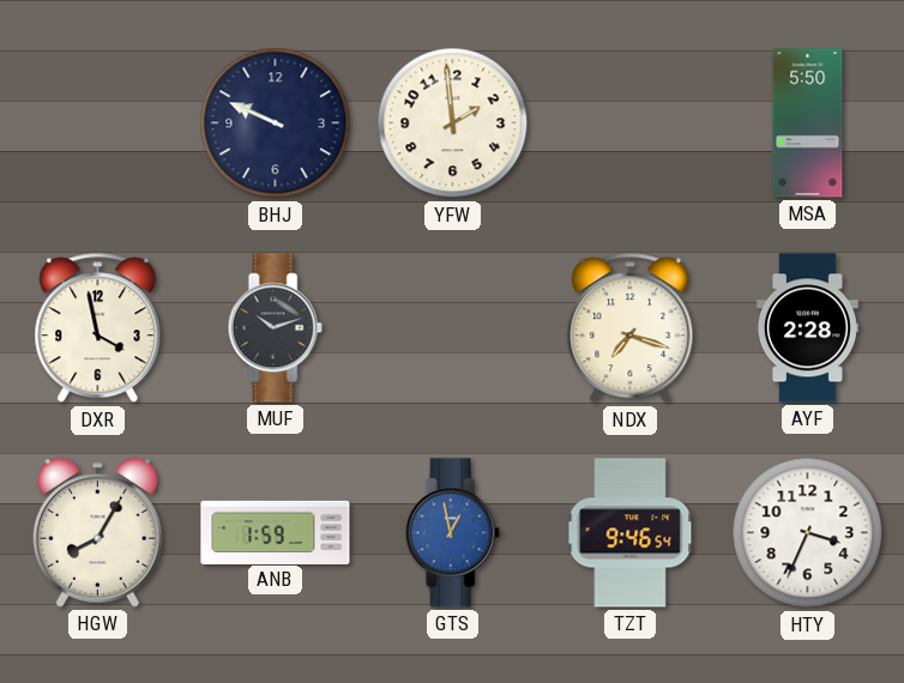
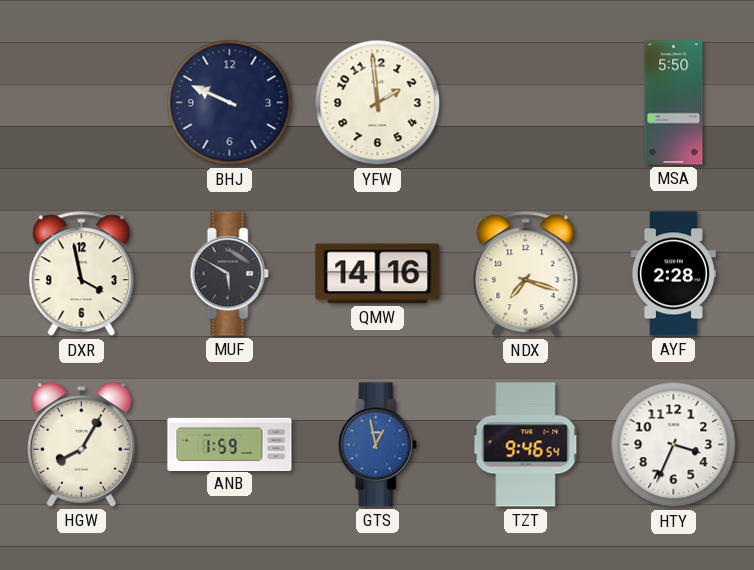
MUF: 10:12 -> 5:50 (229, 274)
QMW: none -> 14:16 (378, 274)
